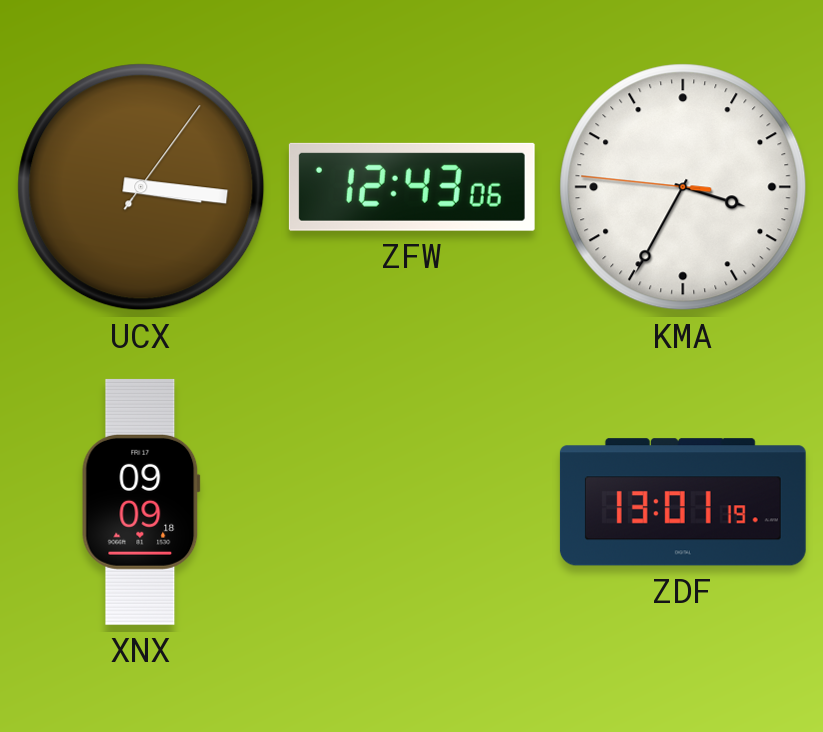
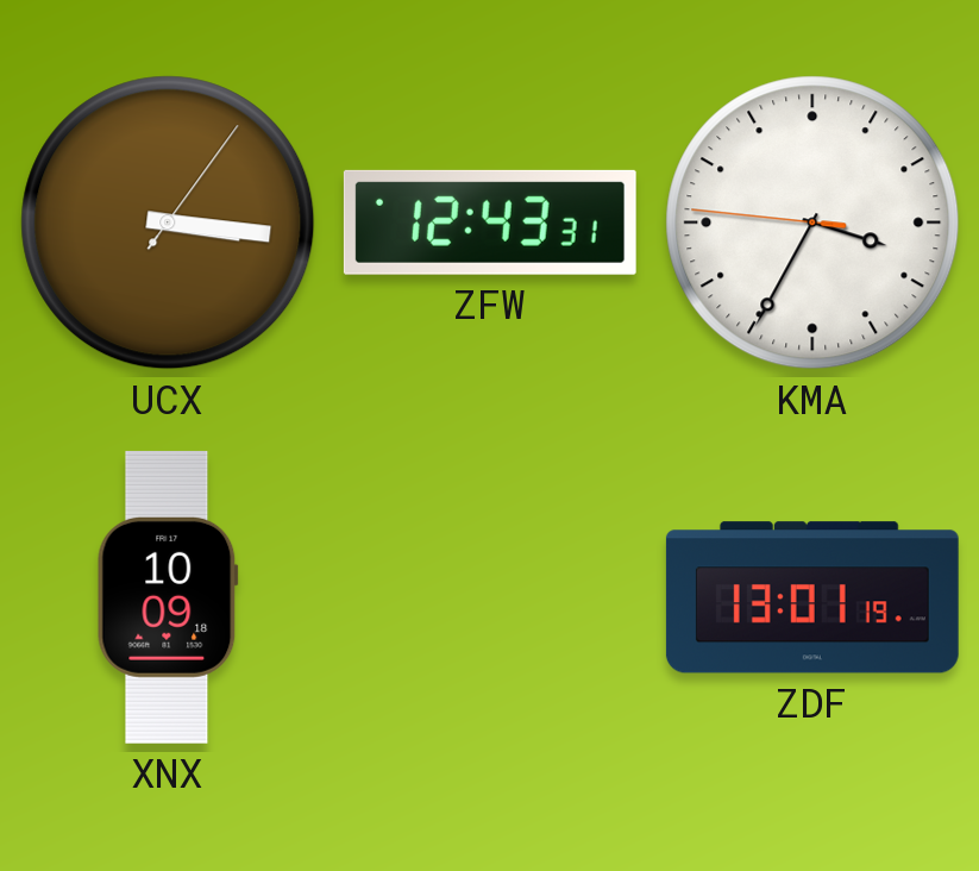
ZFW: 12:43:06 -> 12:43:31 (490, 223)
XNX: 09:09 -> 10:09 (168, 597)
